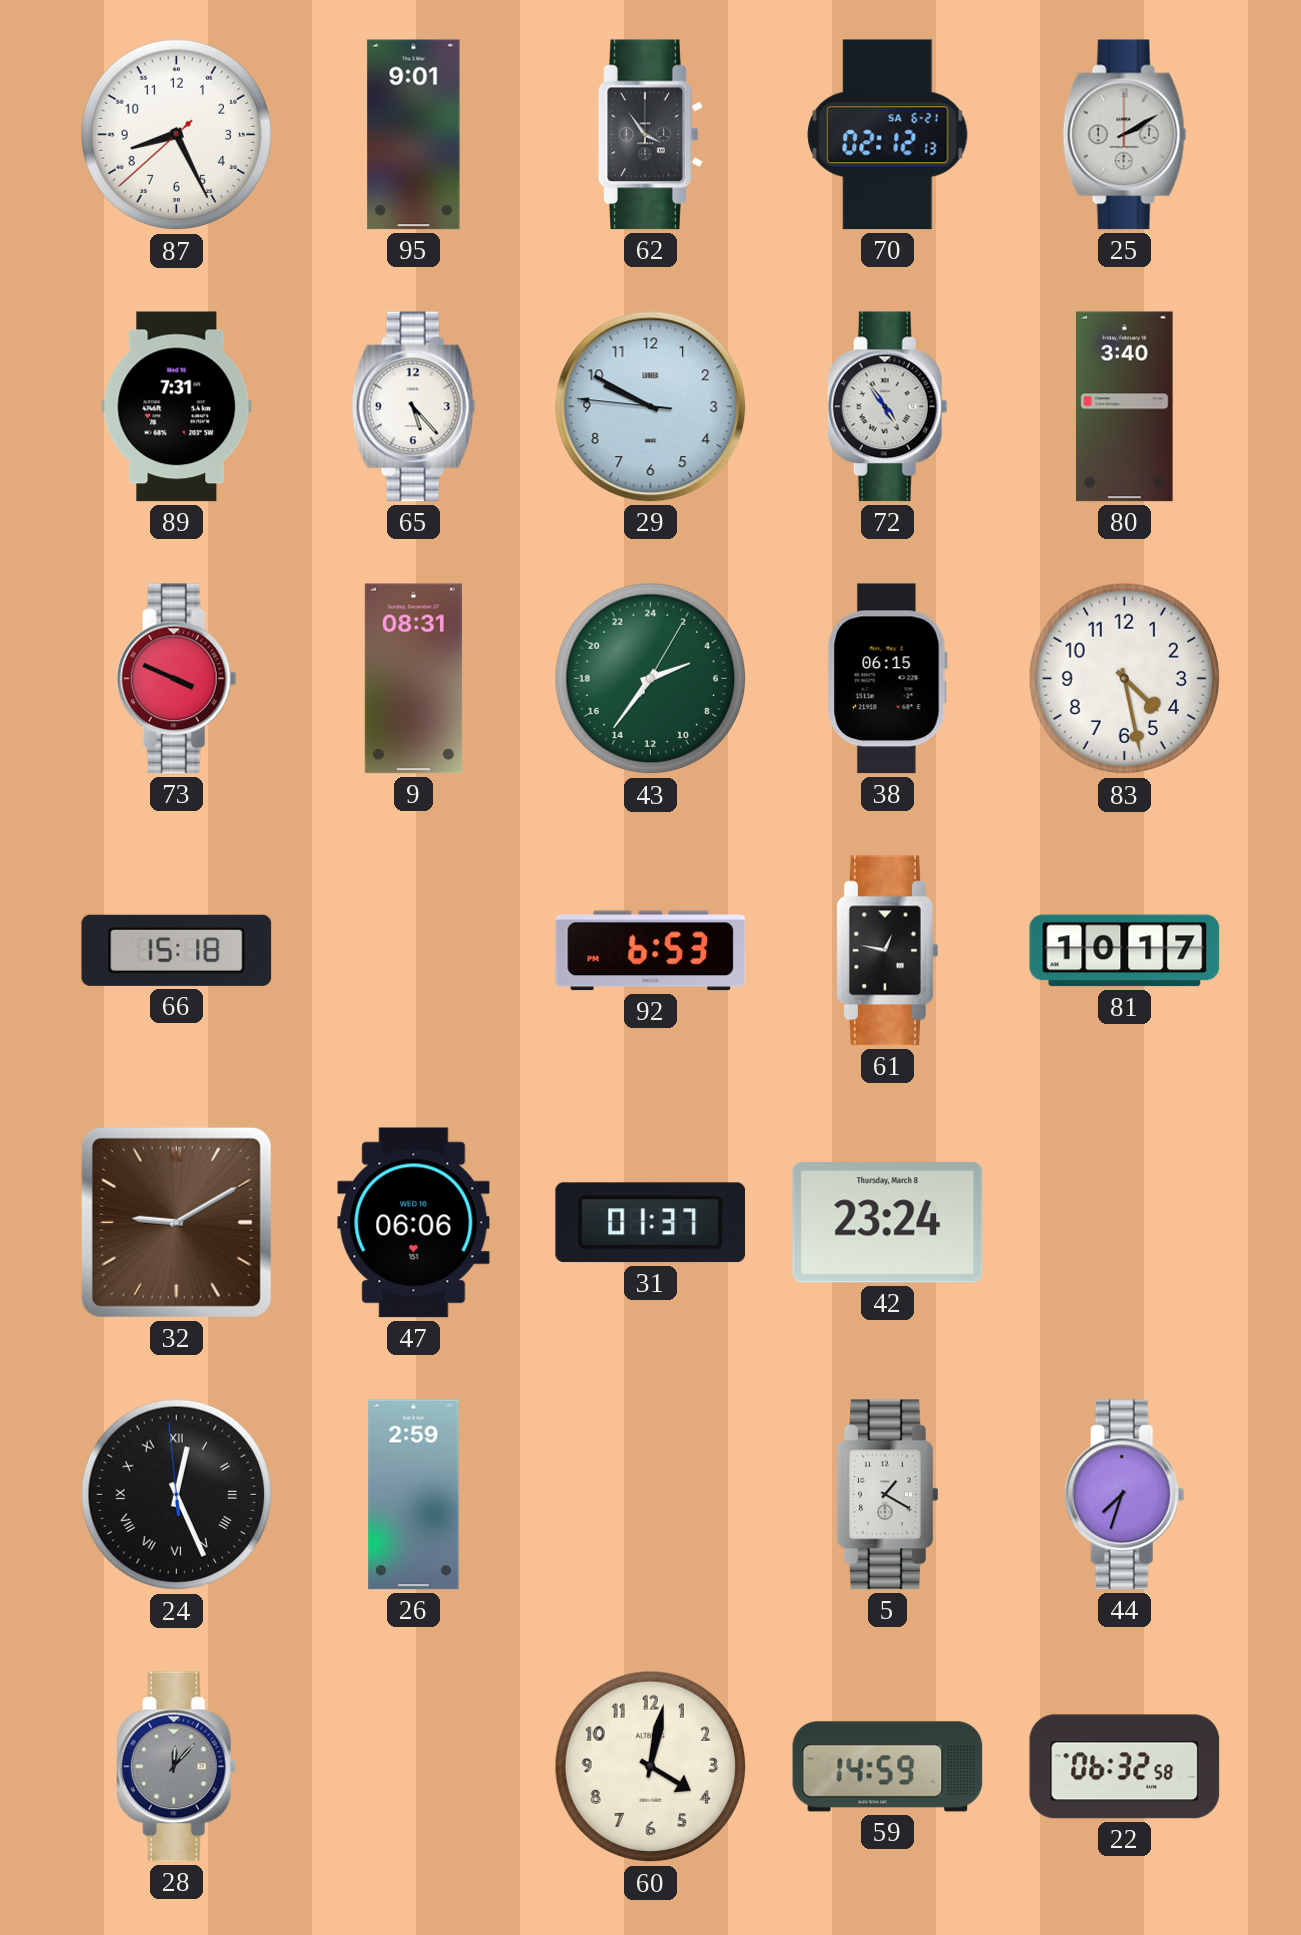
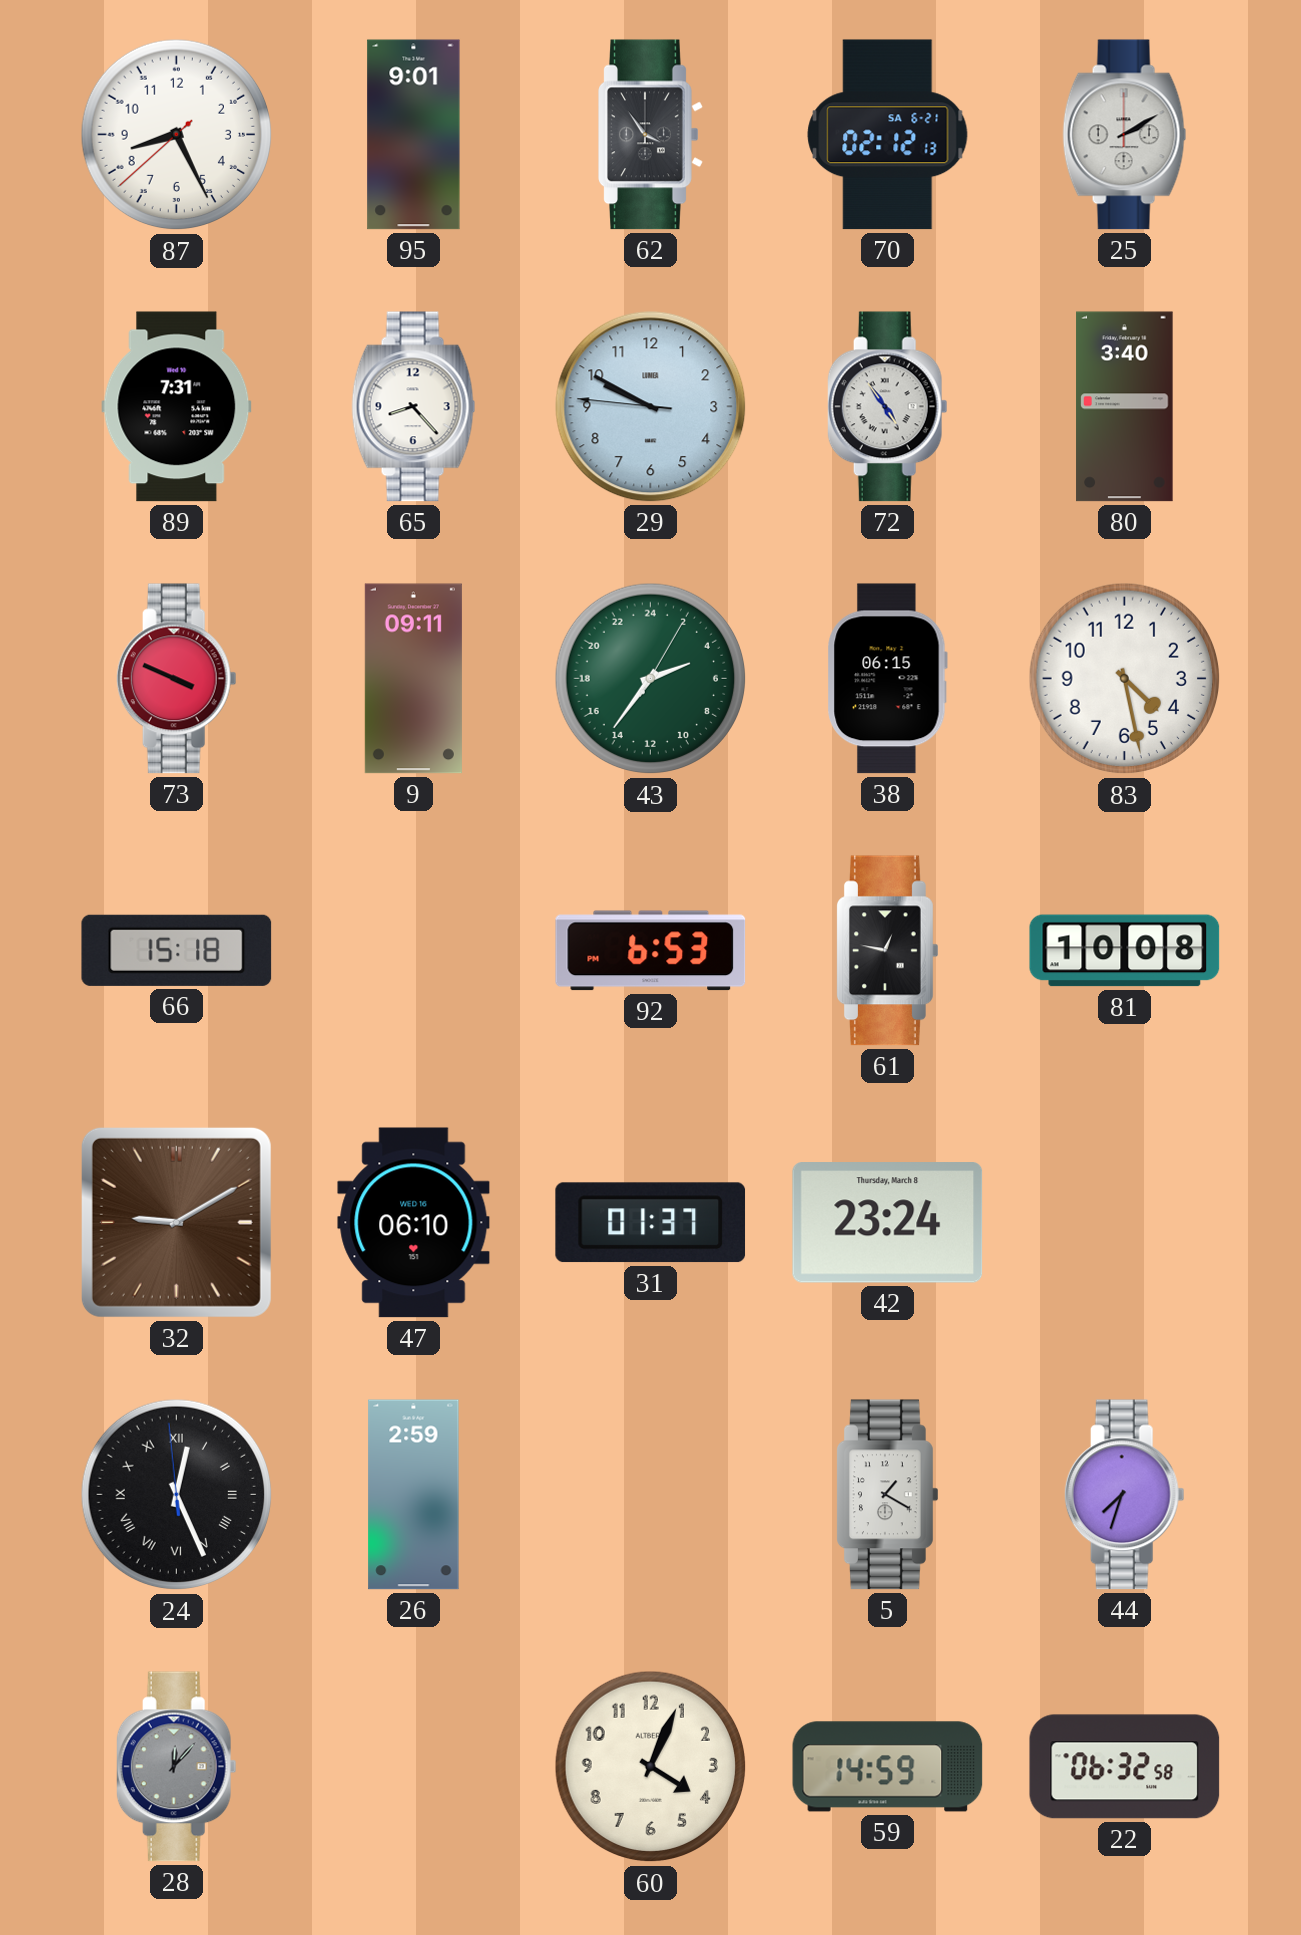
65: 5:23 -> 8:23 (414, 407)
9: 08:31 -> 09:11 (413, 679)
81: 10:17 -> 10:08 (1125, 951)
47: 06:06 -> 06:10 (414, 1223)
60: 4:02 -> 4:04 (651, 1767)
